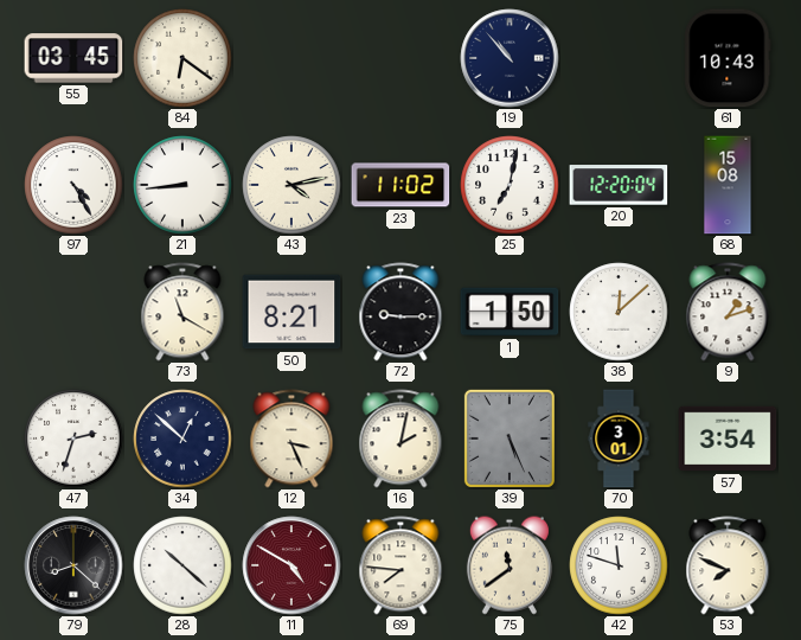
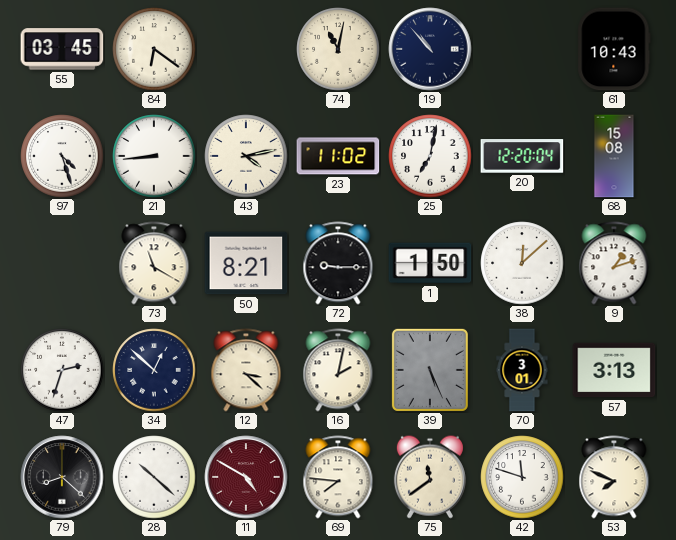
74: none -> 11:02 (338, 49)
97: 4:25 -> 4:27 (62, 156)
12: 3:26 -> 3:22 (246, 370)
57: 3:54 -> 3:13 (614, 370)
